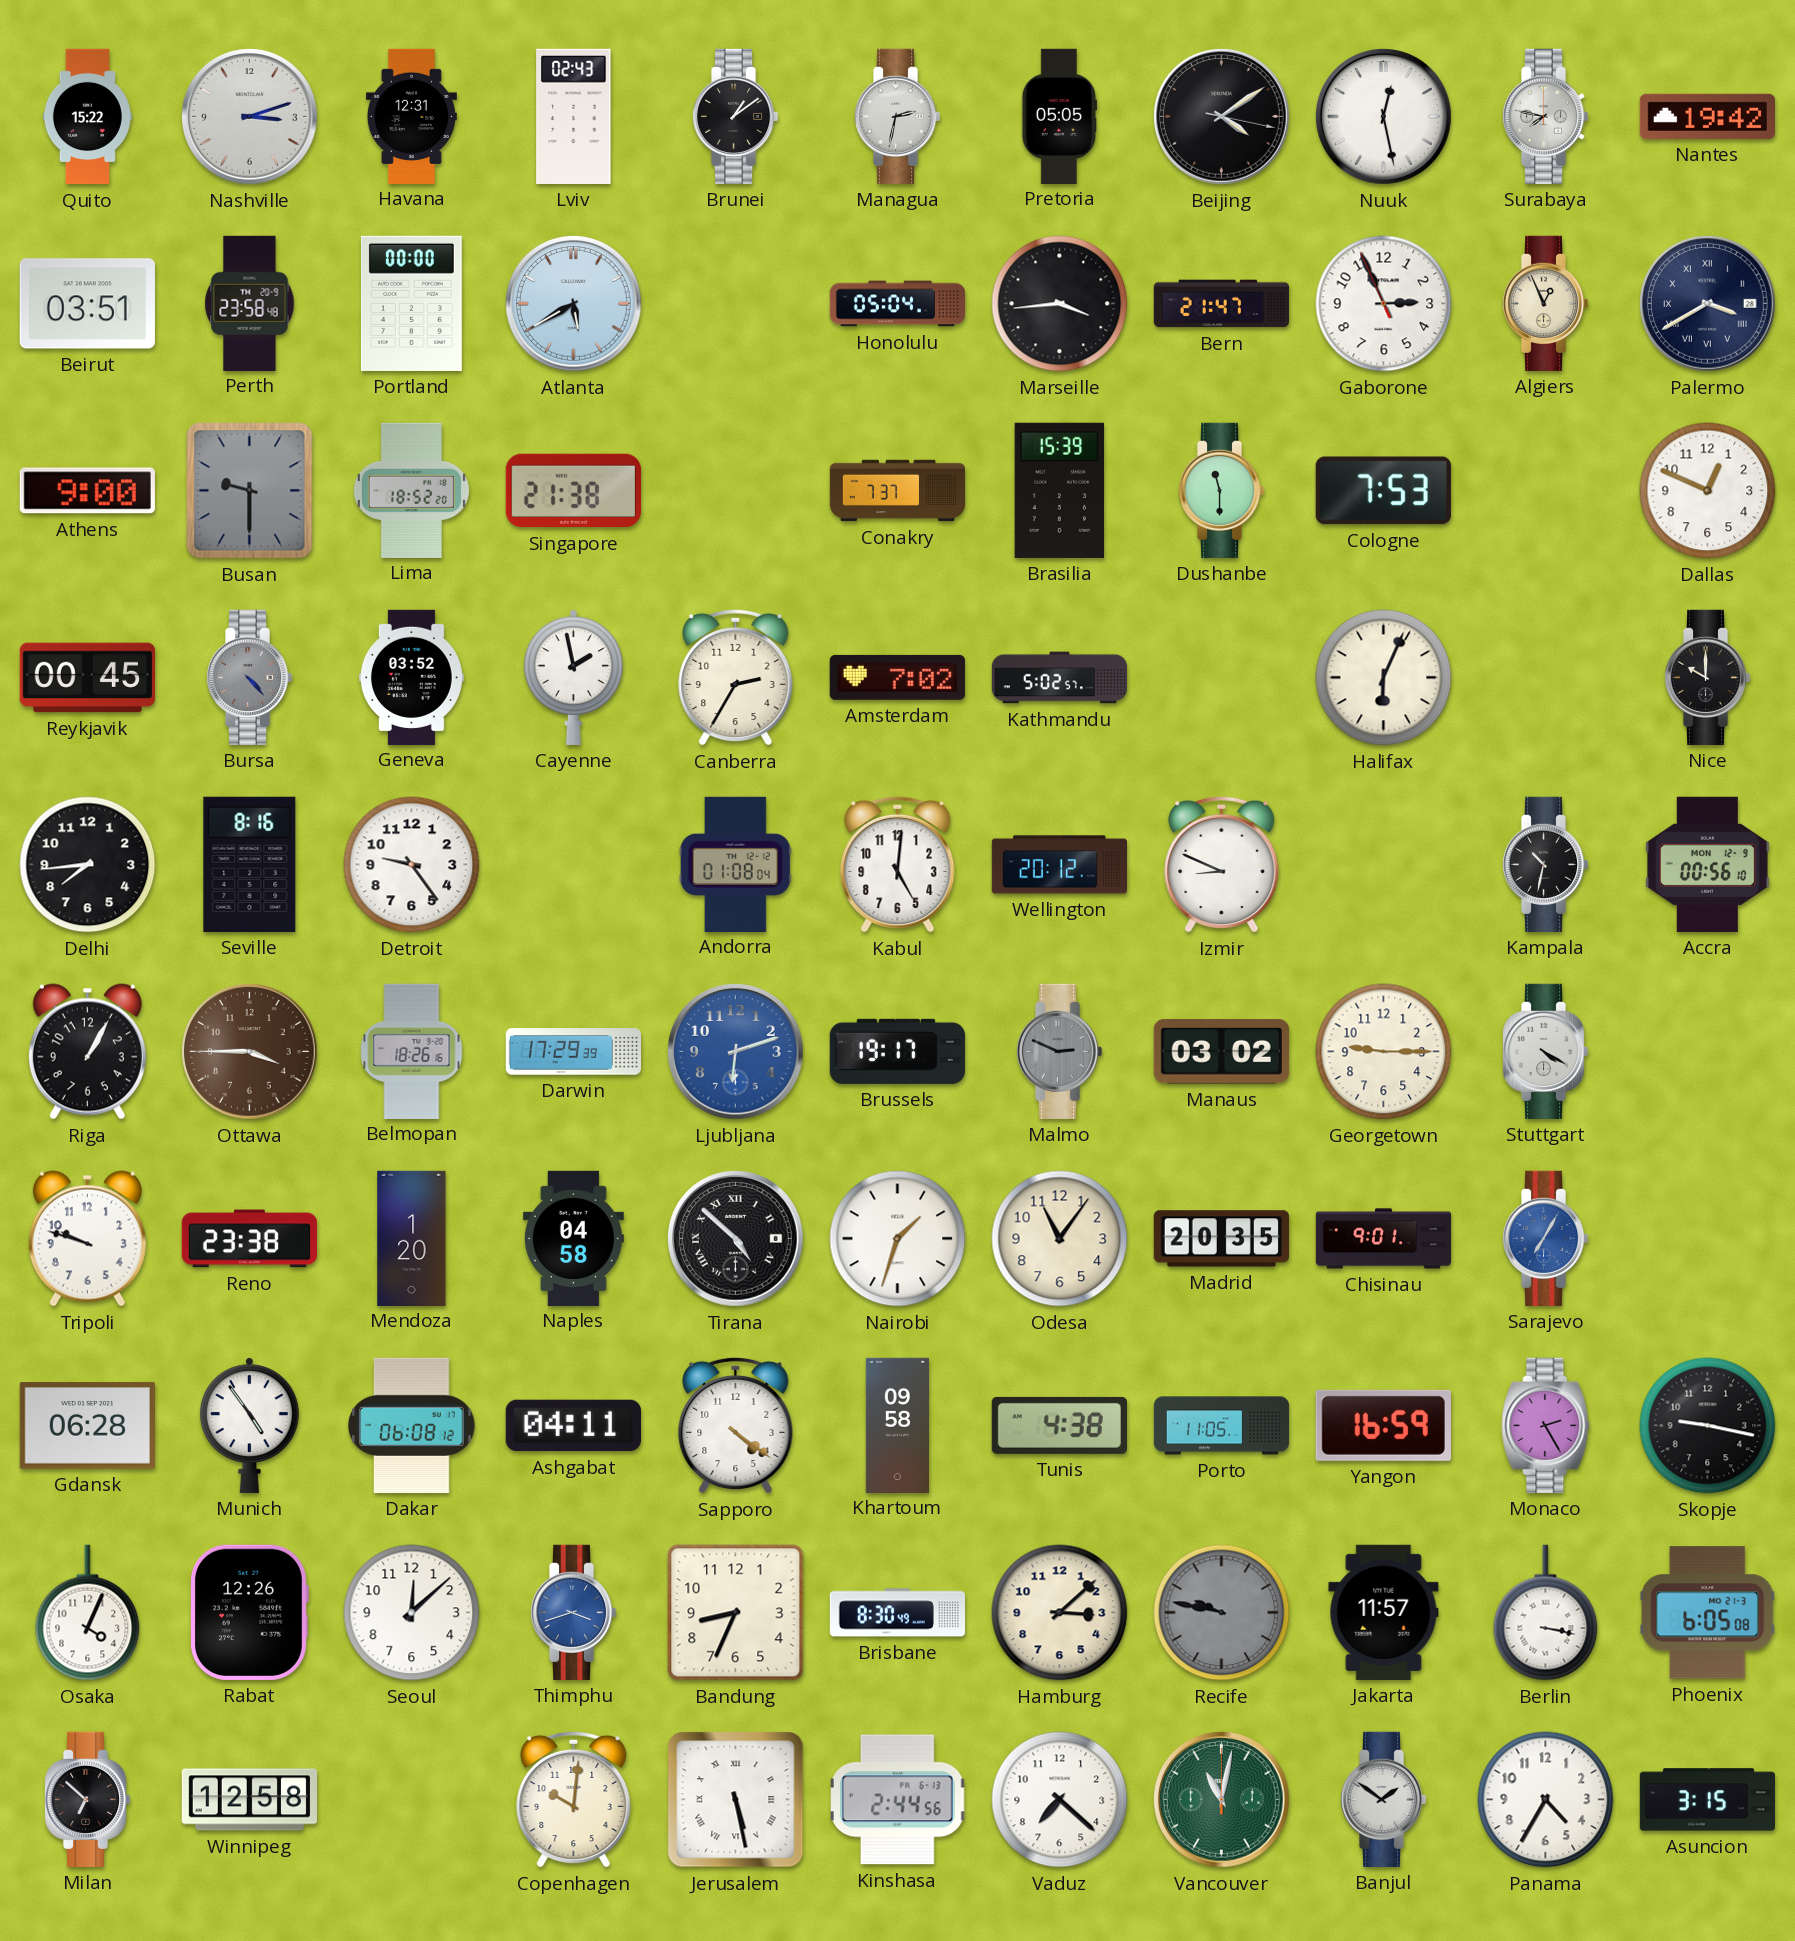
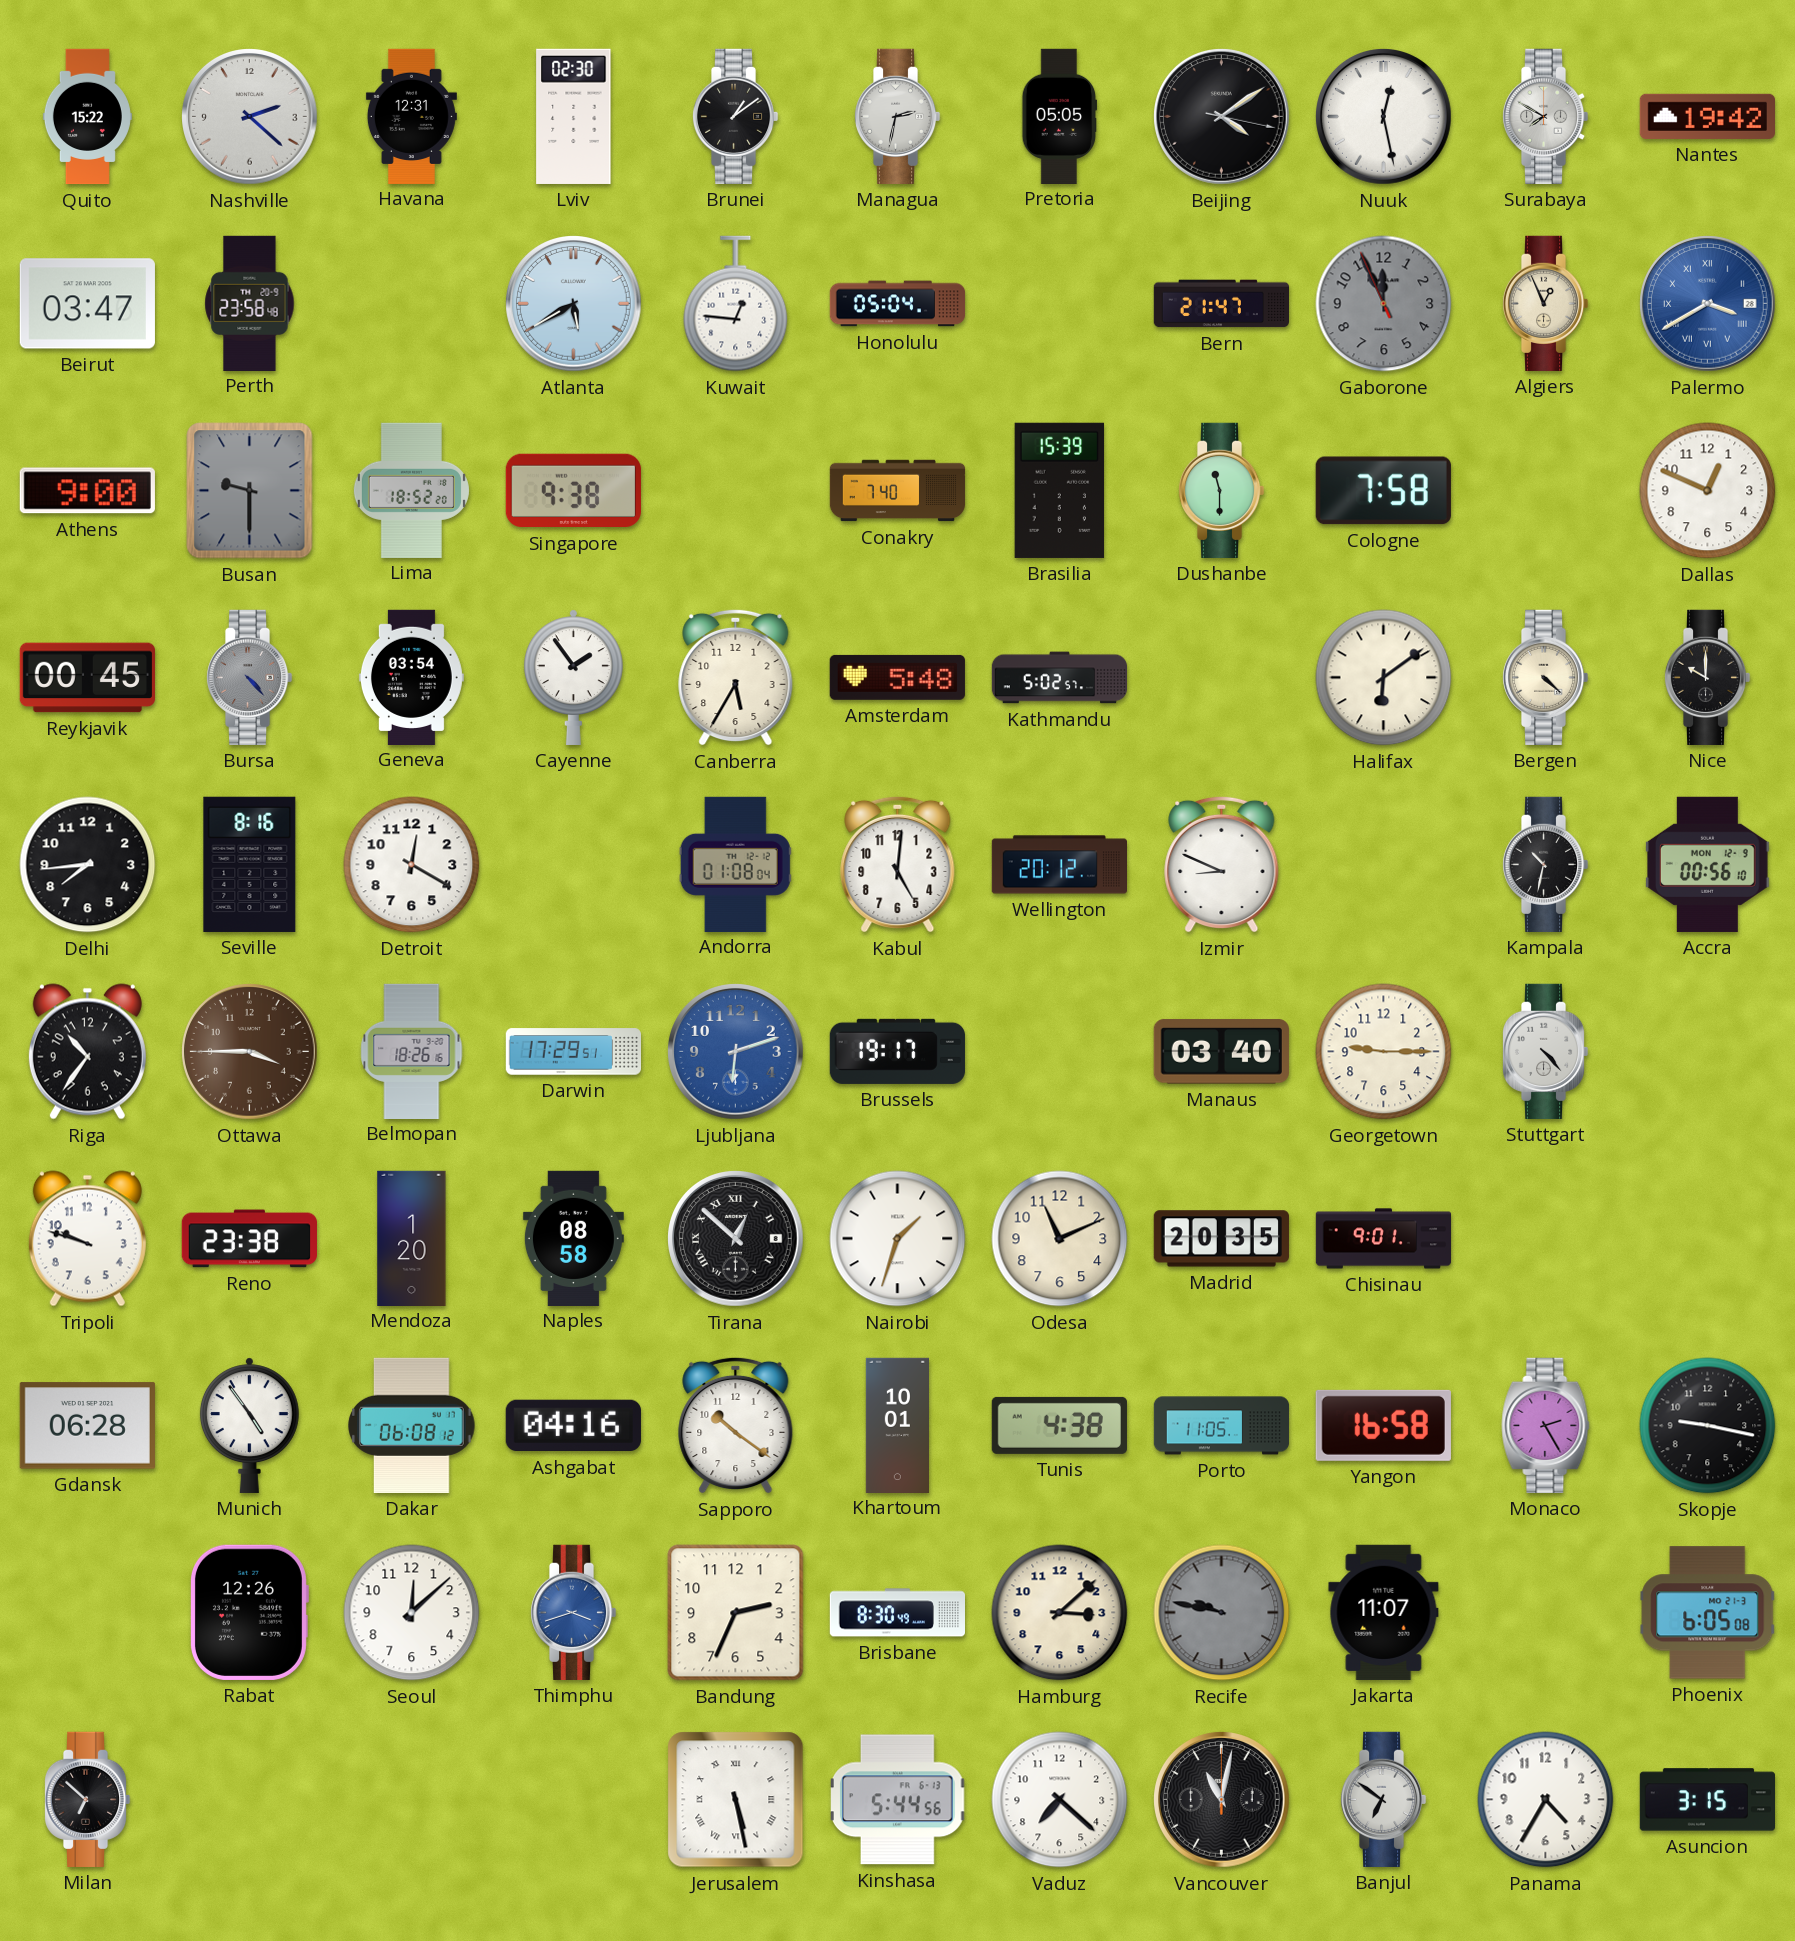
Nashville: 3:12 -> 2:22 (250, 117)
Lviv: 02:43 -> 02:30 (574, 116)
Surabaya: 7:47 -> 7:50 (1545, 116)
Beirut: 03:51 -> 03:47 (87, 304)
Portland: 00:00 -> none (411, 303)
Kuwait: none -> 12:46 (736, 304)
Marseille: 3:44 -> none (1060, 304)
Gaborone: 2:55 -> 11:55 (1384, 304)
Gaborone dial: white -> grey (1384, 304)
Palermo dial: navy -> blue (1708, 304)
Singapore: 21:38 -> 9:38 (573, 491)
Conakry: 7:37 -> 7:40 (898, 491)
Cologne: 7:53 -> 7:58 (1383, 491)
Geneva: 03:52 -> 03:54 (411, 677)
Cayenne: 1:58 -> 1:54 (573, 677)
Canberra: 2:35 -> 5:35 (736, 677)
Amsterdam: 7:02 -> 5:48 (897, 677)
Halifax: 6:04 -> 6:09 (1384, 678)
Bergen: none -> 4:22 (1545, 677)
Detroit: 9:24 -> 12:20 (412, 865)
Riga: 1:05 -> 10:36 (87, 1052)
Darwin: 17:29:39 -> 17:29:51 (573, 1052)
Malmo: 2:49 -> none (1059, 1051)
Manaus: 03:02 -> 03:40 (1221, 1052)
Stuttgart: 4:20 -> 4:23 (1545, 1051)
Naples: 04:58 -> 08:58 (573, 1238)
Tirana: 4:52 -> 12:52 (736, 1239)
Odesa: 11:06 -> 11:11 (1060, 1239)
Sarajevo: 7:05 -> none (1545, 1238)
Ashgabat: 04:11 -> 04:16 (573, 1426)
Sapporo: 4:21 -> 10:21 (736, 1425)
Khartoum: 09:58 -> 10:01 (897, 1425)
Yangon: 16:59 -> 16:58 (1383, 1425)
Osaka: 4:04 -> none (88, 1613)
Bandung: 8:34 -> 2:34 (736, 1613)
Jakarta: 11:57 -> 11:07 (1384, 1612)
Berlin: 3:17 -> none (1546, 1613)
Winnipeg: 12:58 -> none (249, 1800)
Copenhagen: 10:01 -> none (574, 1799)
Kinshasa: 2:44 -> 5:44 (898, 1800)
Vancouver dial: green -> black (1222, 1800)
Banjul: 1:51 -> 6:51 (1383, 1799)
